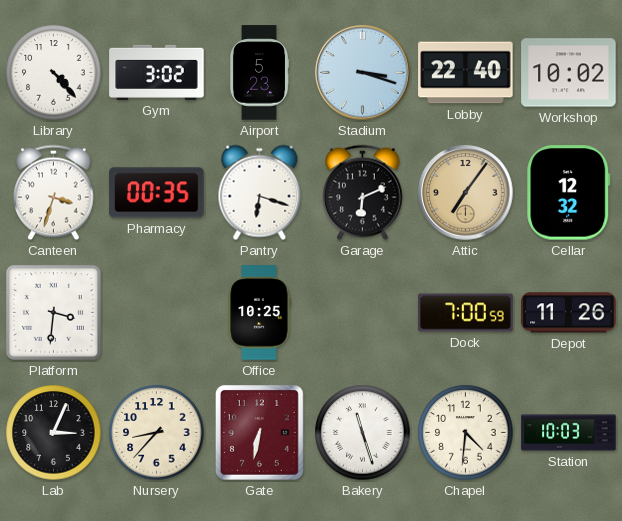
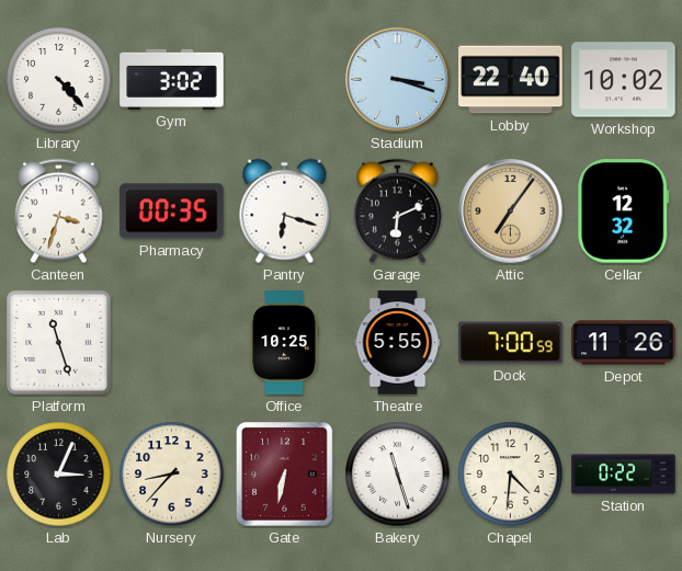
Airport: 5:23 -> none (259, 73)
Platform: 3:31 -> 11:27 (58, 342)
Theatre: none -> 5:55 (398, 343)
Station: 10:03 -> 0:22 (624, 475)
